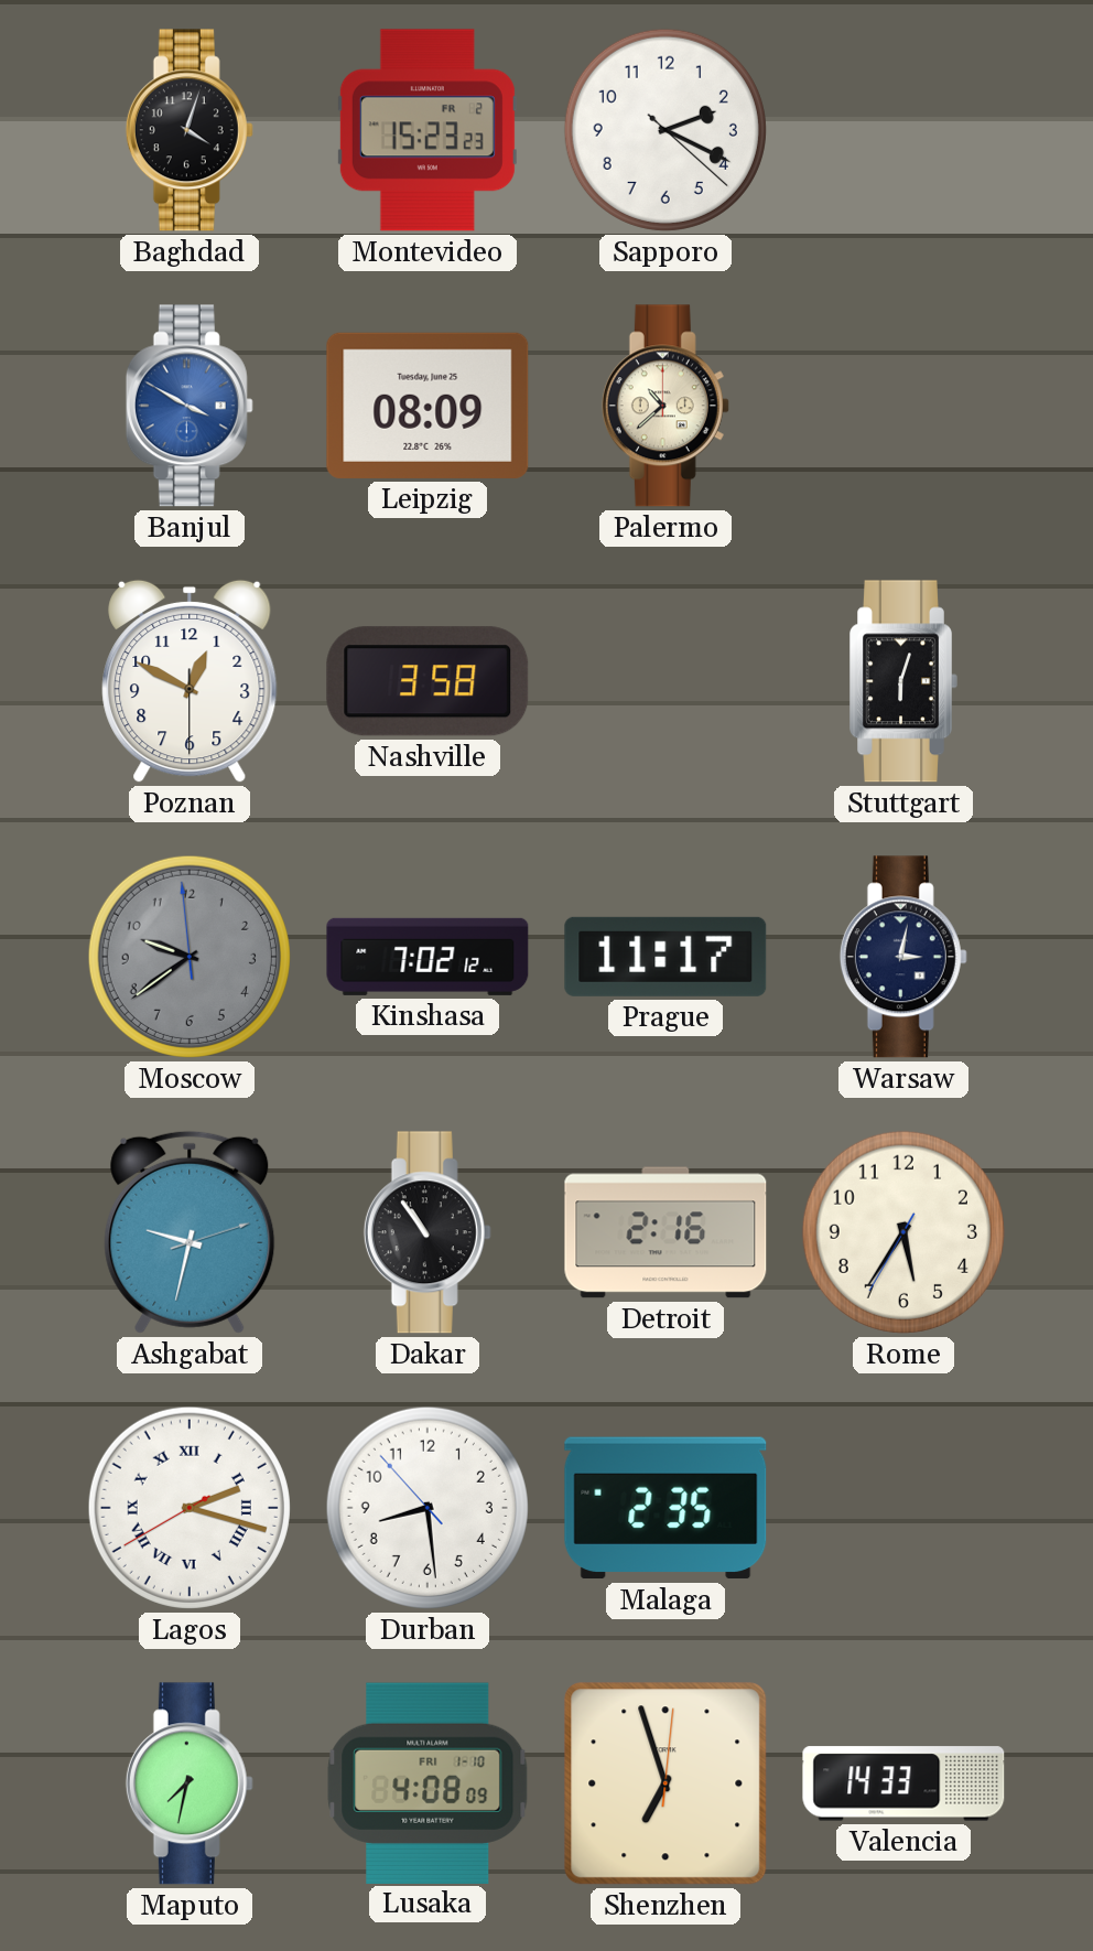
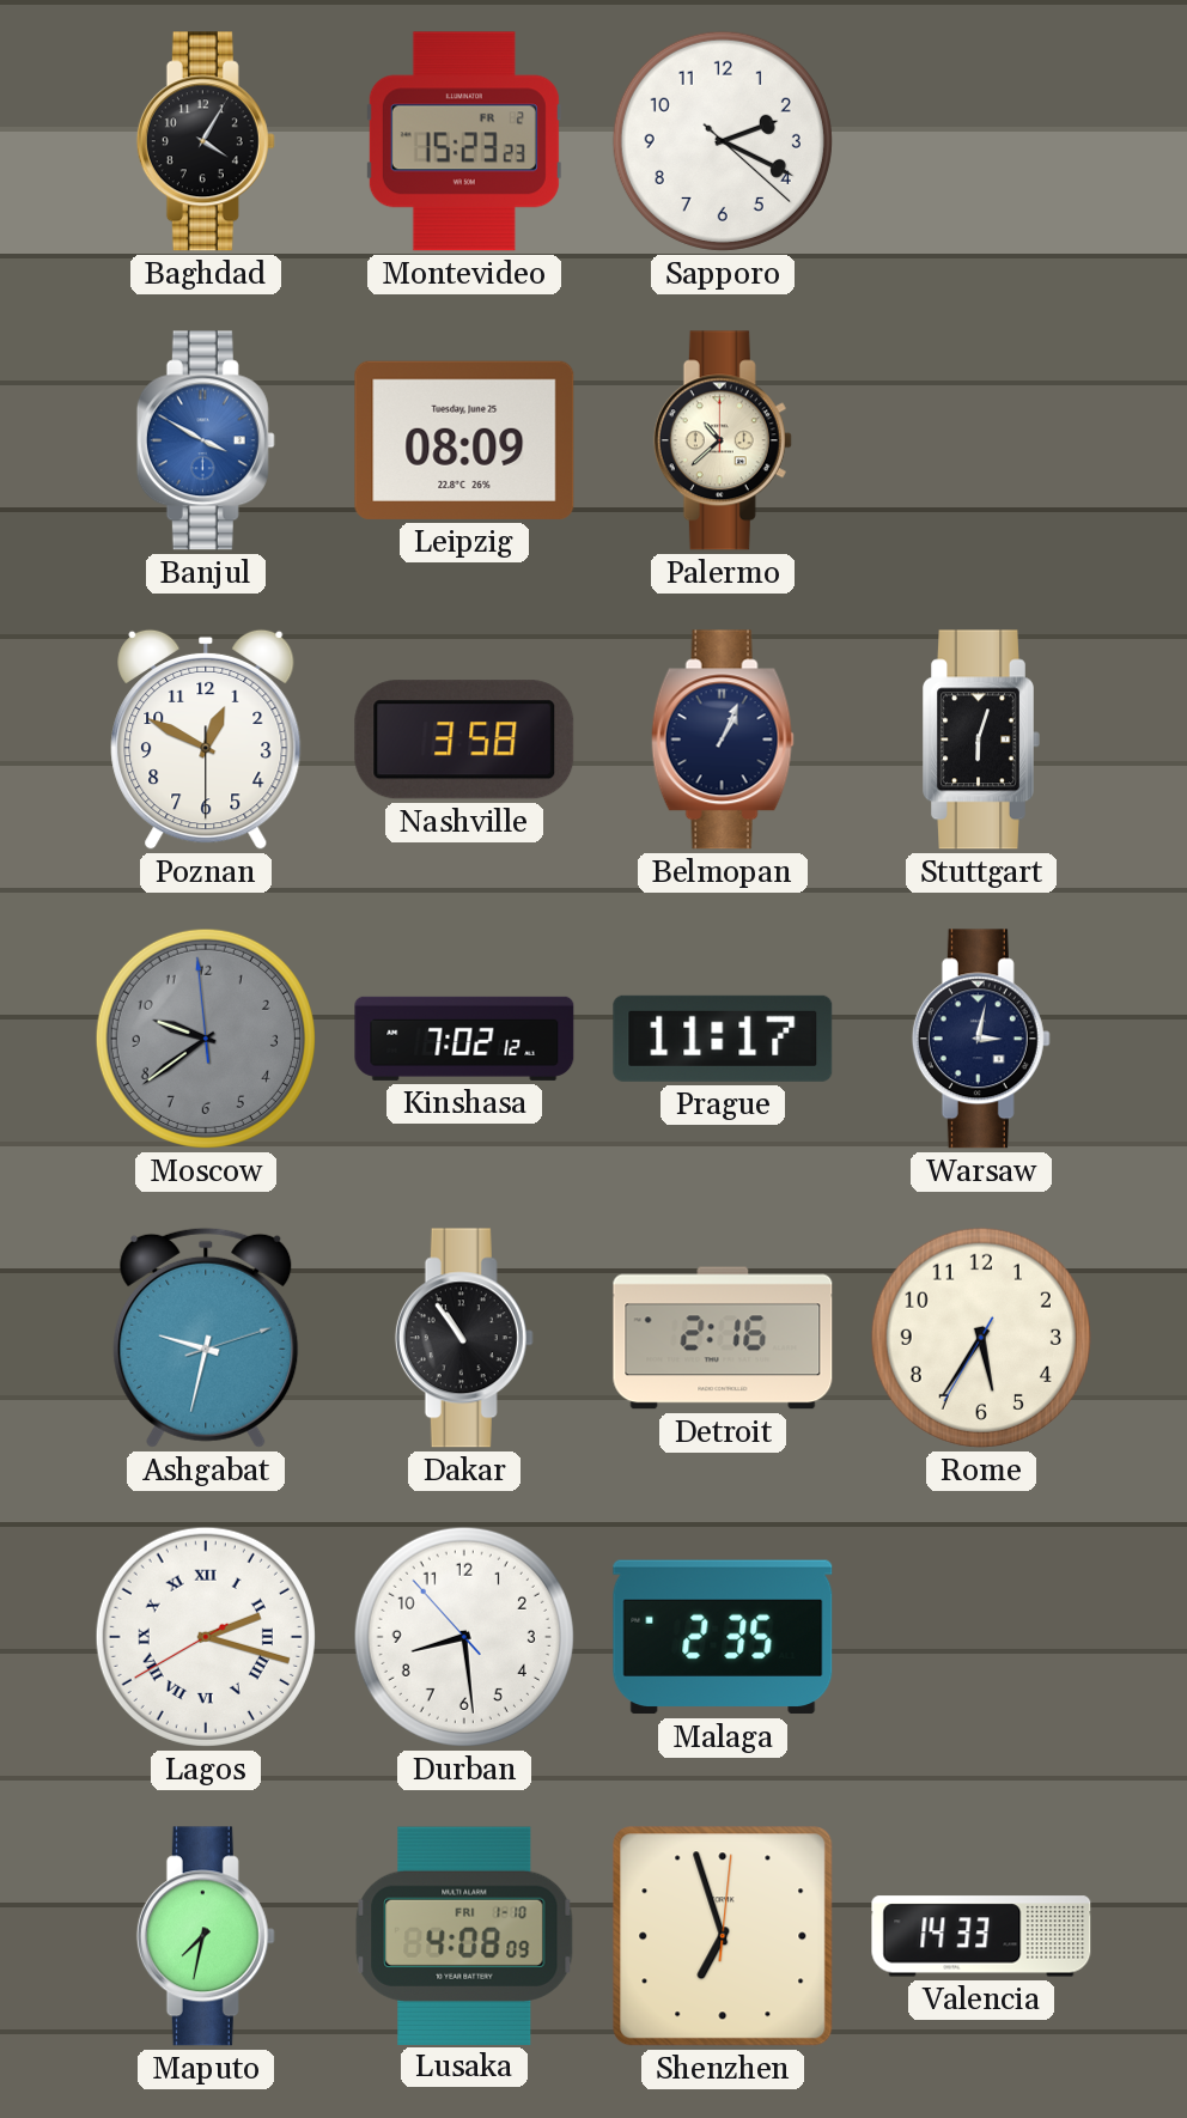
Baghdad: 4:03 -> 4:05 (206, 141)
Belmopan: none -> 1:04 (723, 740)
